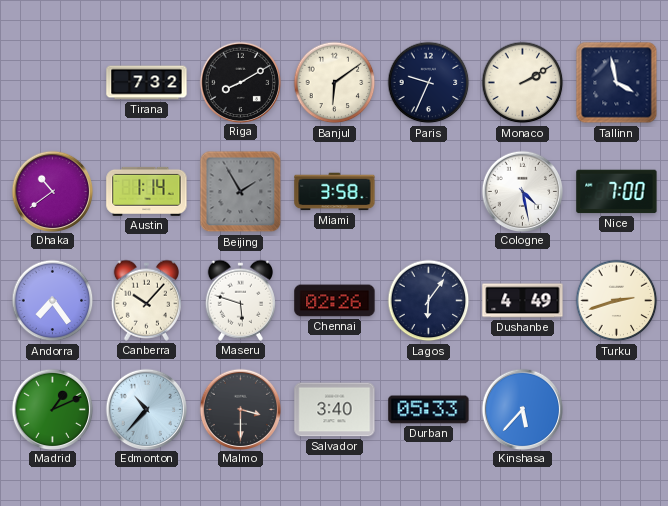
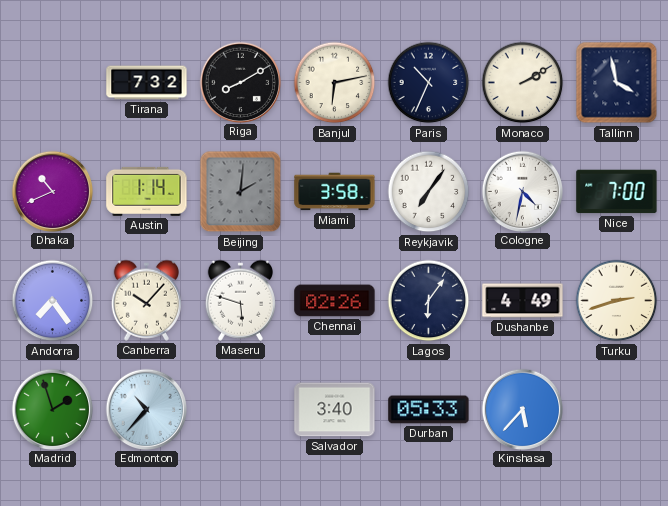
Banjul: 6:09 -> 6:13 (335, 83)
Paris: 9:34 -> 10:34 (429, 83)
Dhaka: 10:39 -> 10:41 (52, 191)
Beijing: 1:55 -> 2:01 (241, 192)
Reykjavik: none -> 7:06 (429, 192)
Cologne: 4:28 -> 4:32 (522, 191)
Madrid: 1:11 -> 1:57 (52, 409)
Malmo: 3:30 -> none (240, 409)
